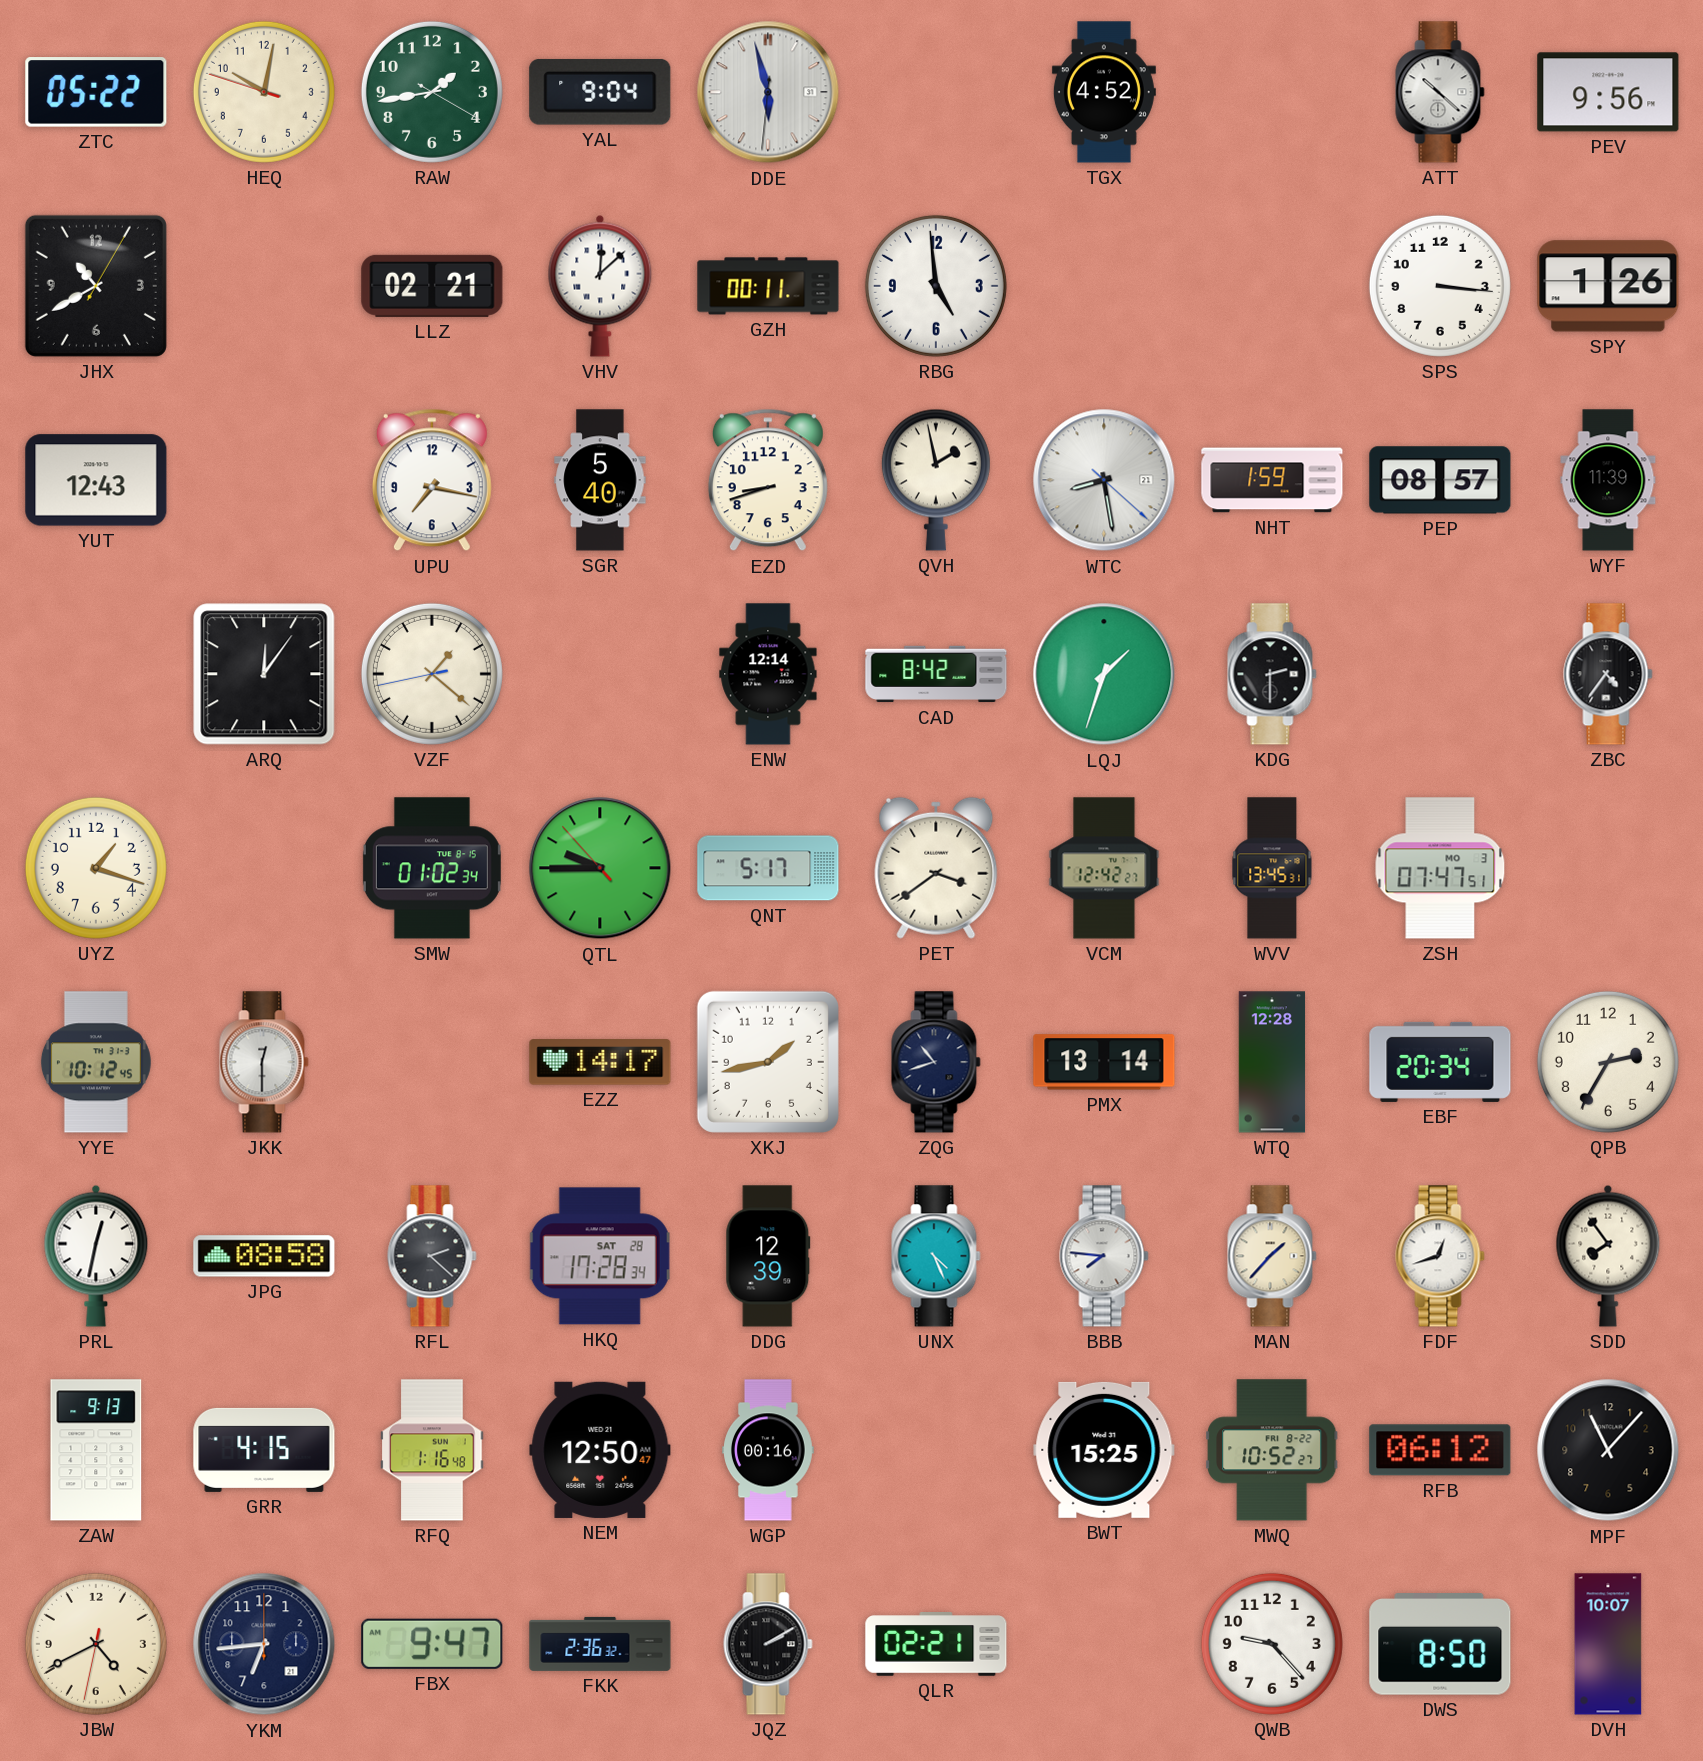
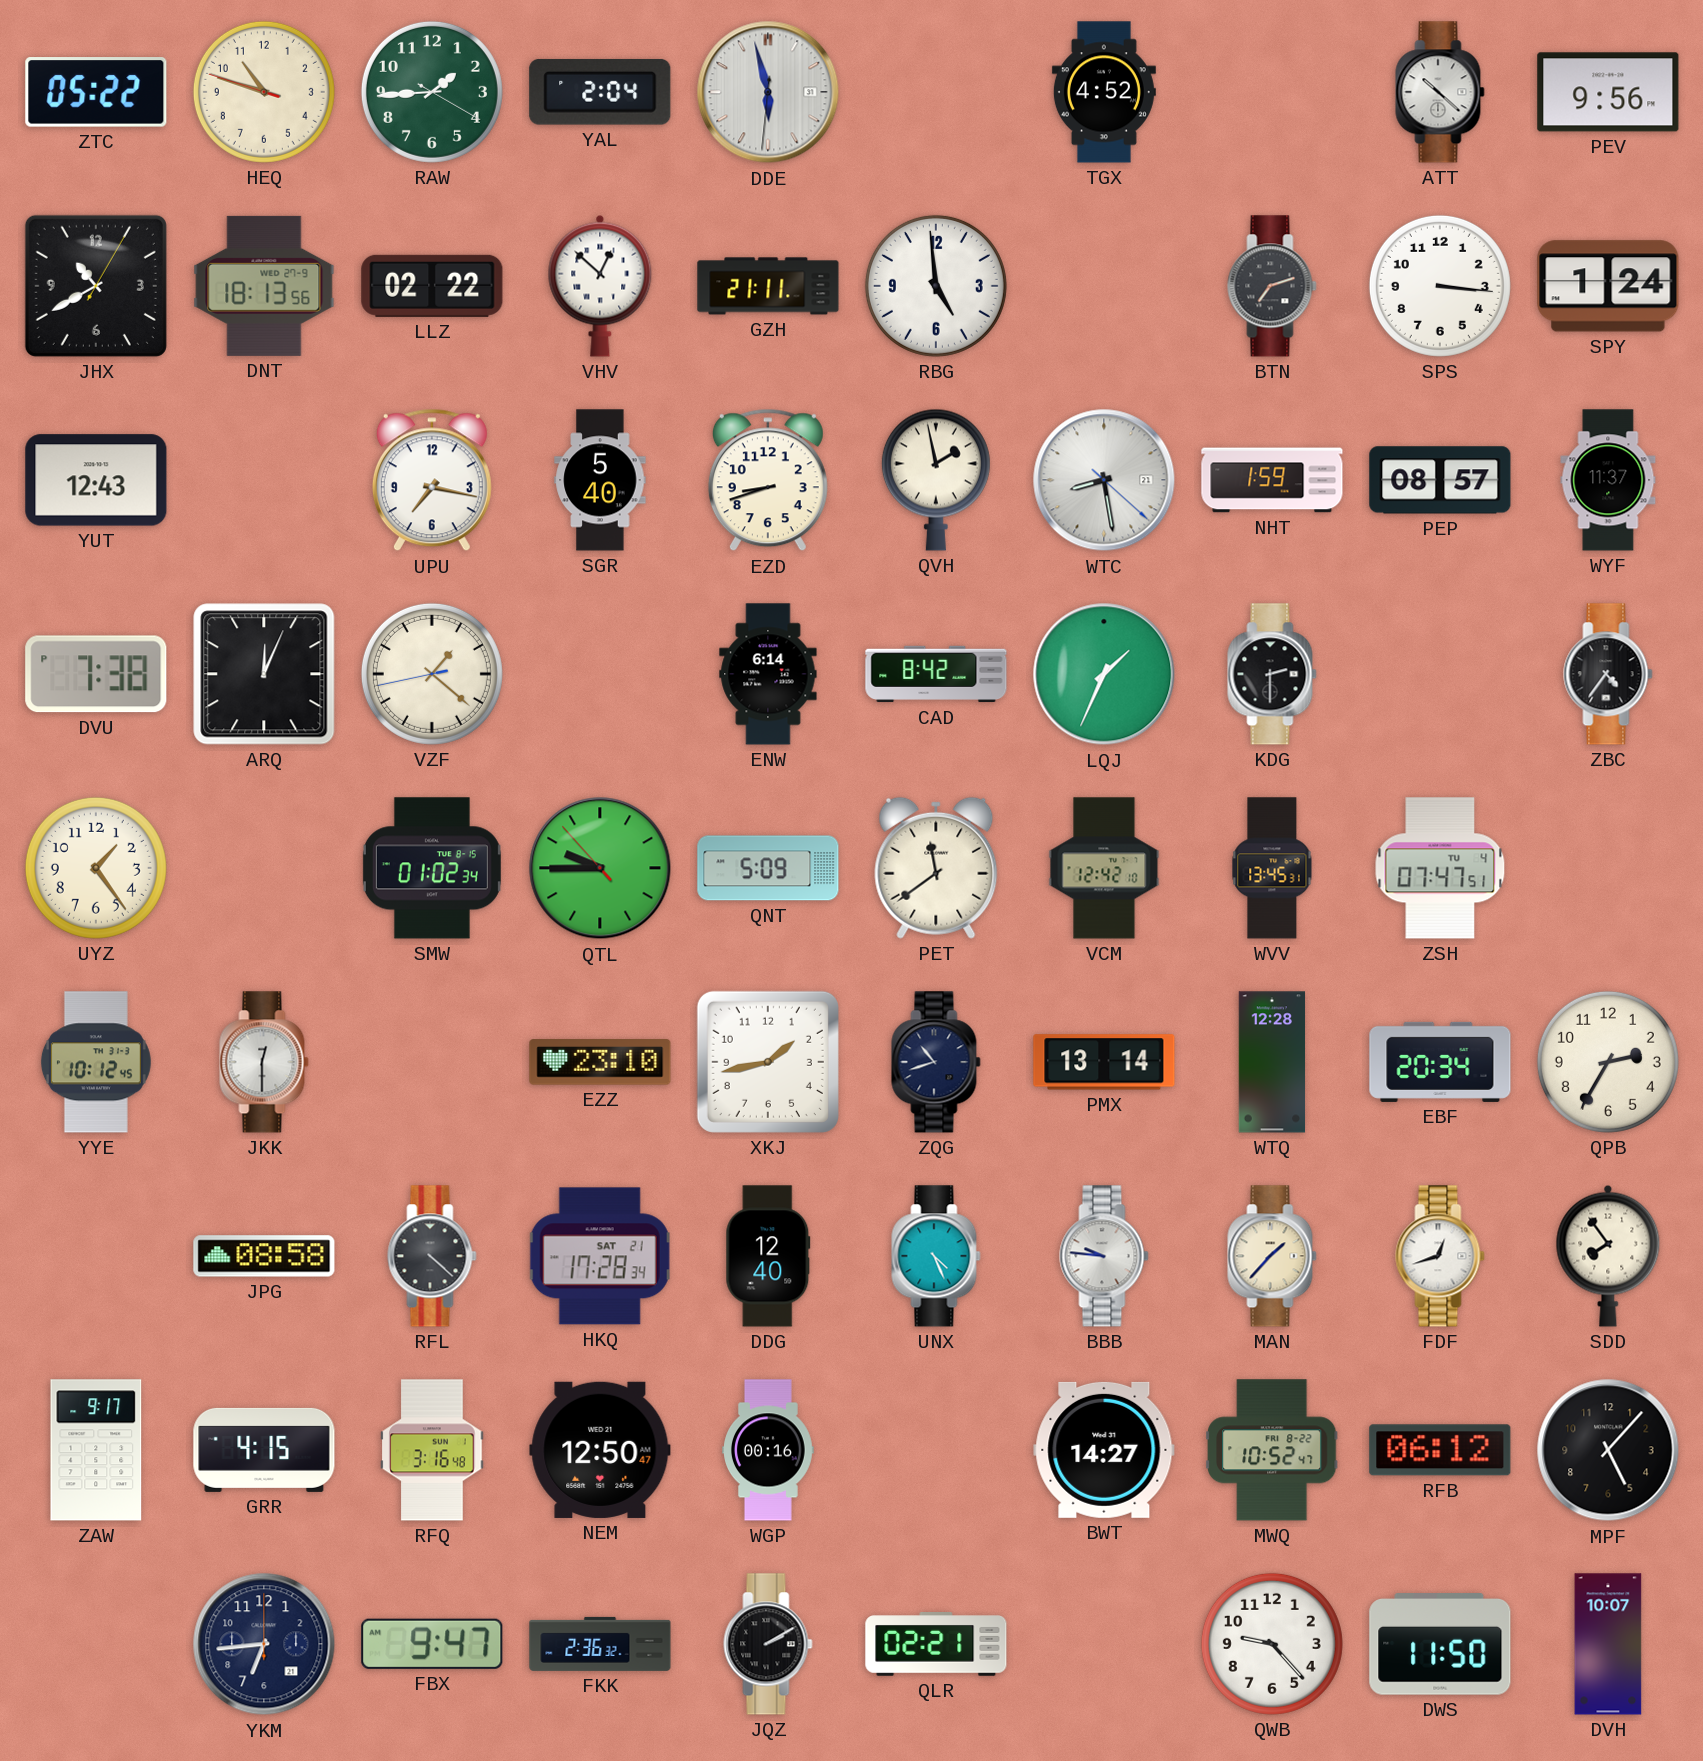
HEQ: 10:01 -> 10:47 (264, 92)
RAW: 1:43 -> 1:44 (432, 92)
YAL: 9:04 -> 2:04 (600, 92)
DNT: none -> 18:13 (264, 286)
LLZ: 02:21 -> 02:22 (432, 286)
VHV: 12:08 -> 12:52 (600, 286)
GZH: 00:11 -> 21:11 (768, 286)
BTN: none -> 7:12 (1272, 286)
SPY: 1:26 -> 1:24 (1608, 286)
WYF: 11:39 -> 11:37 (1608, 480)
DVU: none -> 7:38 (96, 674)
ARQ: 12:06 -> 12:04 (264, 674)
ENW: 12:14 -> 6:14 (768, 674)
LQJ: 1:33 -> 1:34 (1104, 674)
UYZ: 1:18 -> 1:24 (96, 868)
QNT: 5:17 -> 5:09 (768, 868)
PET: 3:39 -> 11:39 (936, 868)
VCM: 12:42:27 -> 12:42:10 (1104, 868)
ZSH date: MO 3 -> TU 4 (1440, 868)
EZZ: 14:17 -> 23:10 (600, 1062)
PRL: 12:32 -> none (96, 1256)
RFL: 2:22 -> 4:22 (432, 1256)
HKQ date: SAT 28 -> SAT 21 (600, 1256)
DDG: 12:39 -> 12:40 (768, 1256)
BBB: 7:46 -> 9:46 (1104, 1256)
ZAW: 9:13 -> 9:17 (96, 1450)
RFQ: 1:16 -> 3:16 (432, 1450)
BWT: 15:25 -> 14:27 (1104, 1450)
MWQ: 10:52:27 -> 10:52:47 (1273, 1450)
MPF: 11:07 -> 5:07 (1608, 1450)
JBW: 4:40 -> none (96, 1644)
DWS: 8:50 -> 11:50 (1440, 1644)
